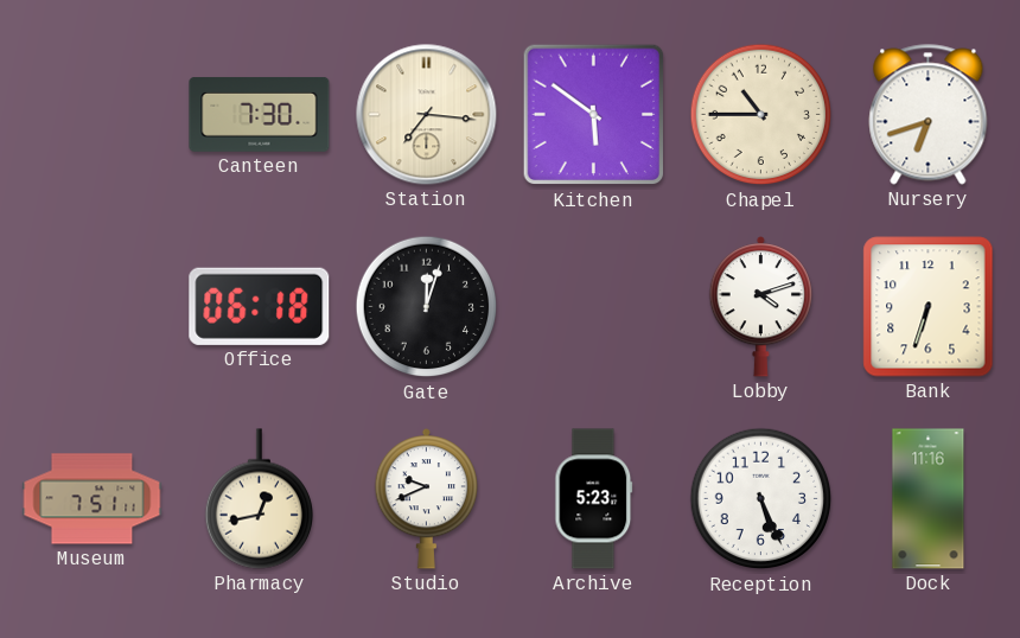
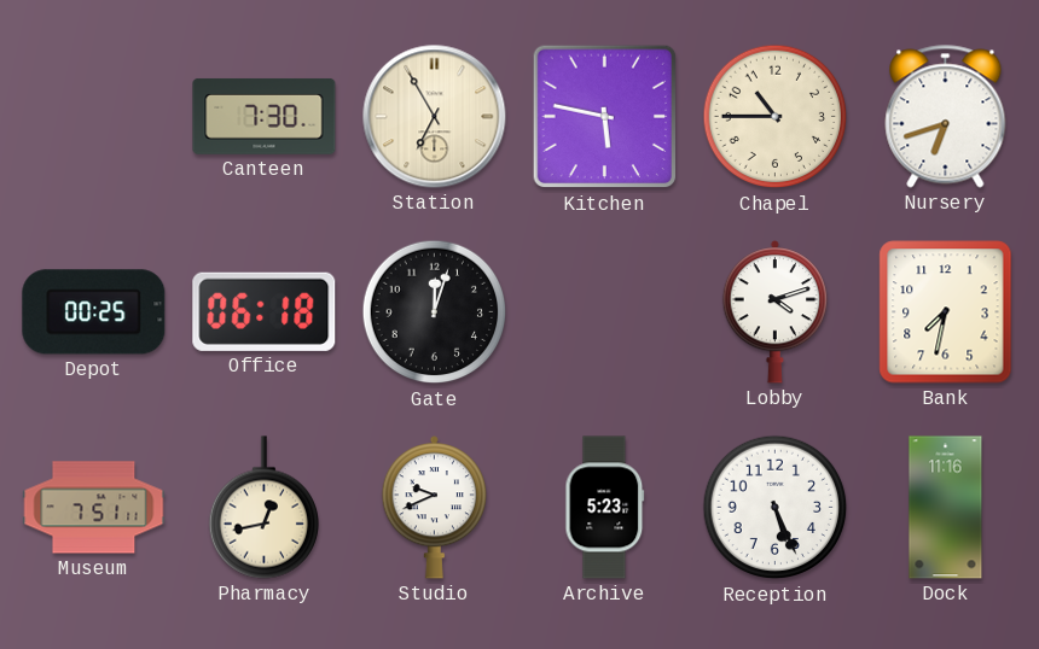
Station: 7:16 -> 6:55 (435, 117)
Kitchen: 5:51 -> 5:47 (605, 117)
Depot: none -> 00:25 (94, 312)
Bank: 6:33 -> 7:32 (946, 312)
